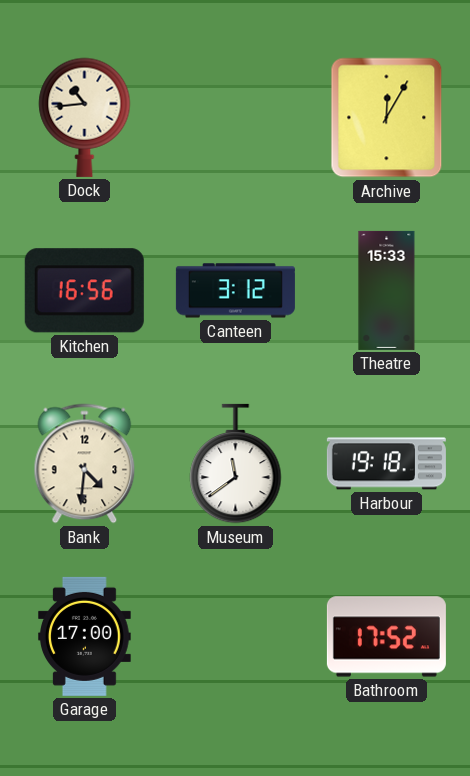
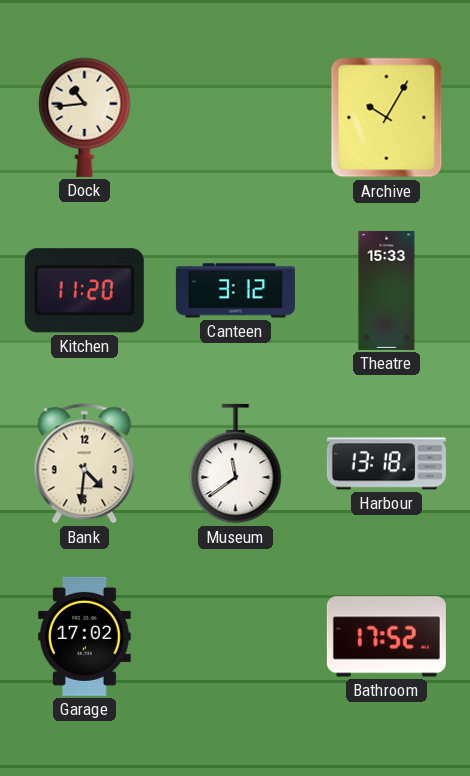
Archive: 12:05 -> 10:05 (387, 118)
Kitchen: 16:56 -> 11:20 (84, 291)
Harbour: 19:18 -> 13:18 (386, 464)
Garage: 17:00 -> 17:02 (85, 636)
